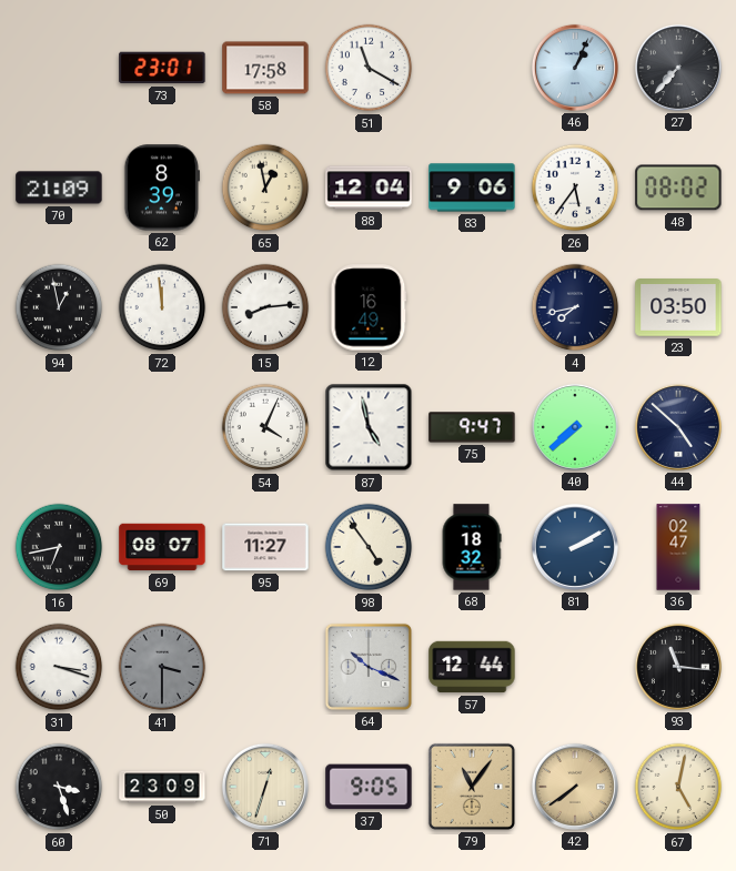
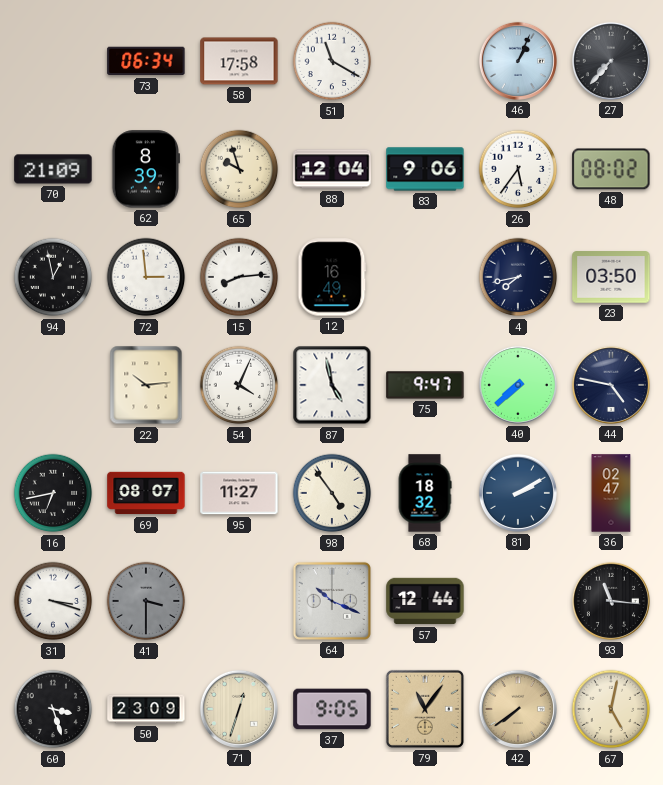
73: 23:01 -> 06:34 (146, 61)
65: 12:58 -> 9:57 (239, 169)
72: 11:59 -> 2:59 (146, 277)
22: none -> 10:14 (146, 385)
44: 4:52 -> 4:47 (611, 385)
